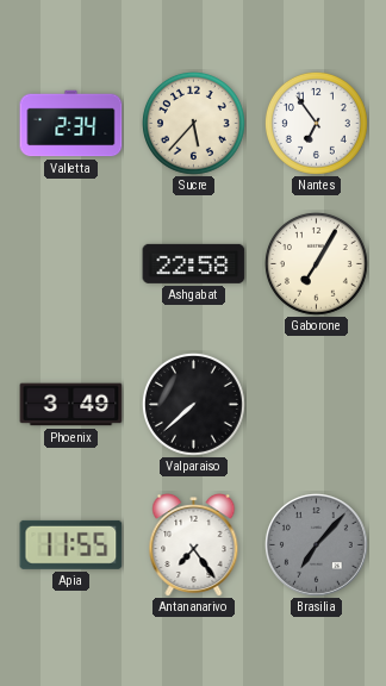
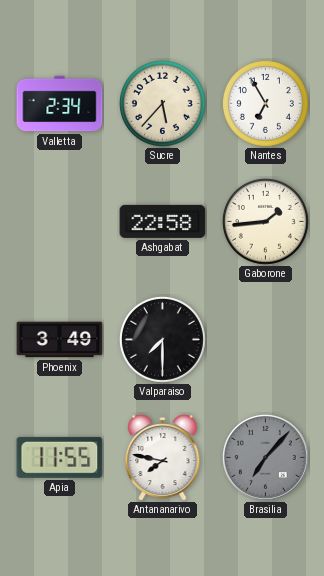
Nantes: 6:54 -> 6:55 (265, 103)
Gaborone: 7:05 -> 1:44 (265, 221)
Valparaiso: 7:38 -> 7:30 (162, 339)
Antananarivo: 7:24 -> 7:47 (163, 457)
